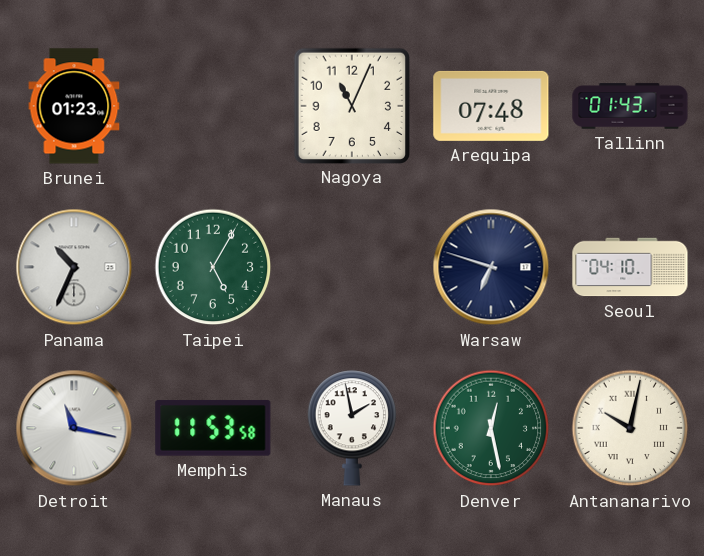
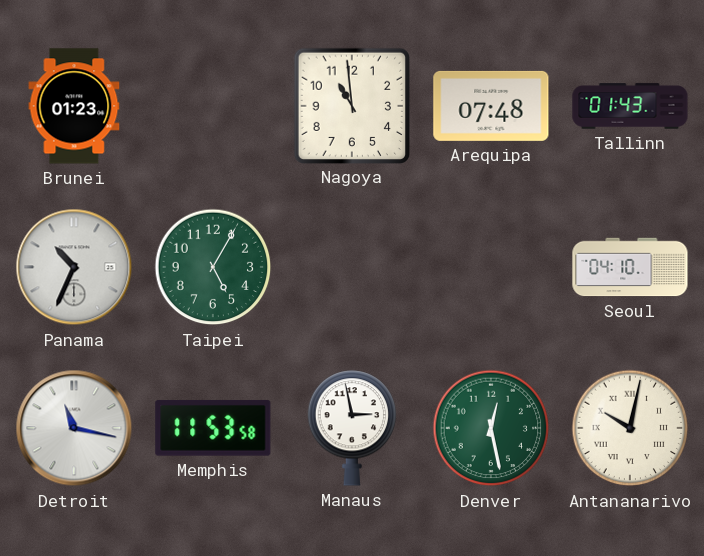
Nagoya: 11:04 -> 10:59 (351, 105)
Warsaw: 6:48 -> none (491, 267)
Manaus: 1:58 -> 2:58 (352, 428)
